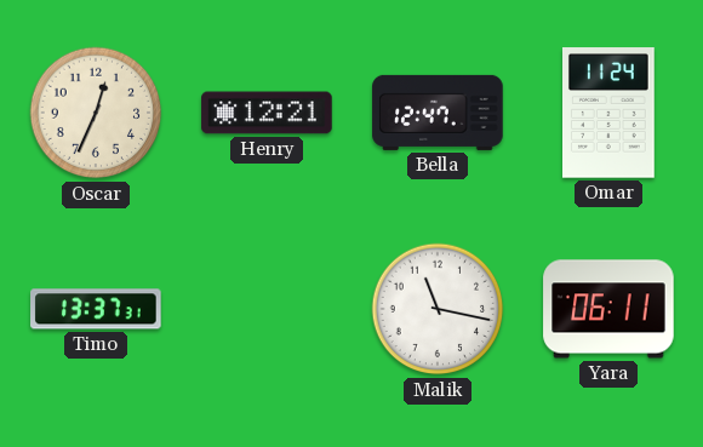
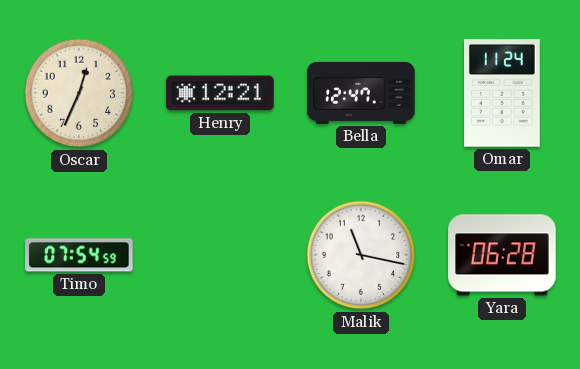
Timo: 13:37 -> 07:54 (79, 255)
Yara: 06:11 -> 06:28 (502, 255)
